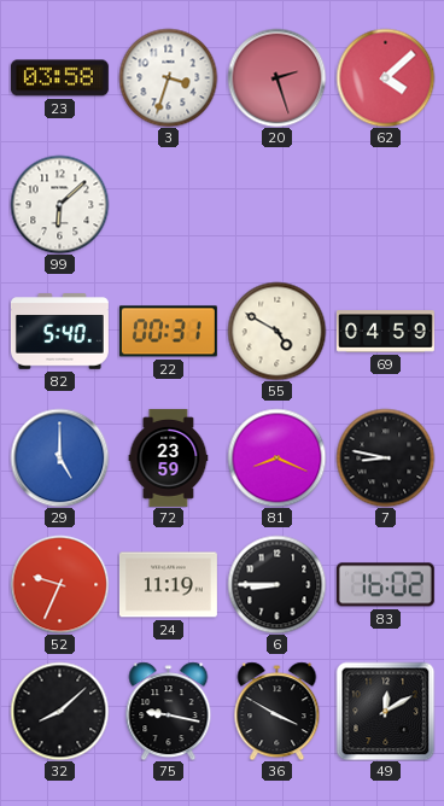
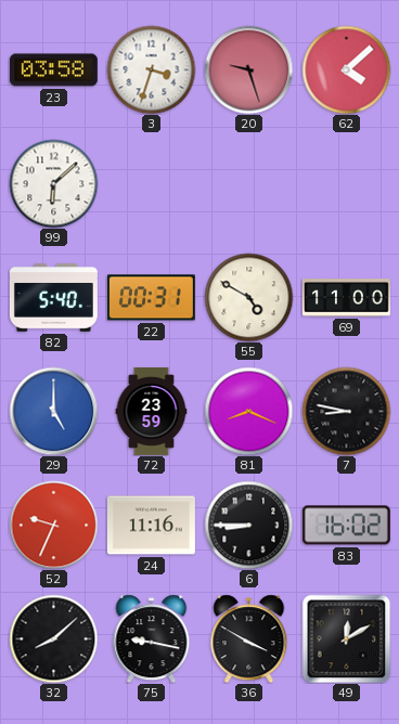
20: 2:27 -> 9:27 (248, 69)
69: 04:59 -> 11:00 (346, 298)
24: 11:19 -> 11:16 (151, 526)
